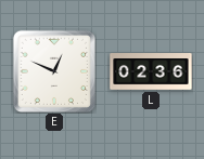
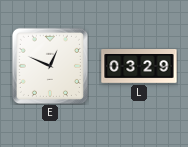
L: 02:36 -> 03:29 (139, 67)
